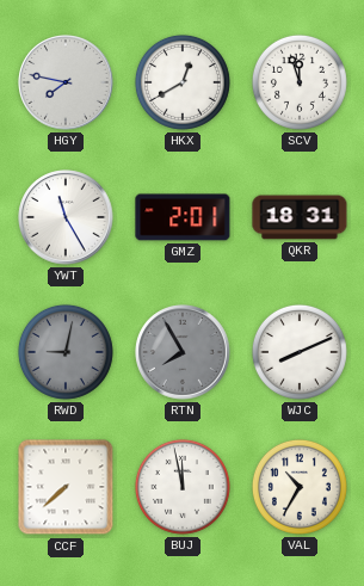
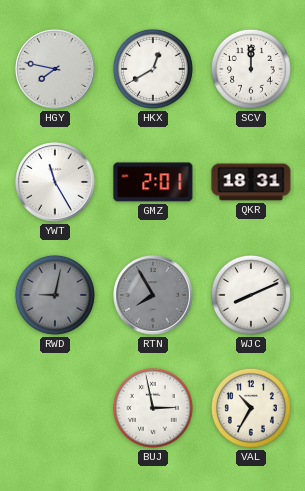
SCV: 11:57 -> 12:00 (251, 69)
CCF: 7:38 -> none (66, 487)
BUJ: 11:58 -> 2:58 (153, 408)
